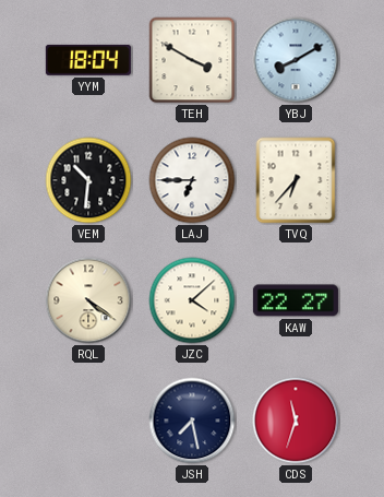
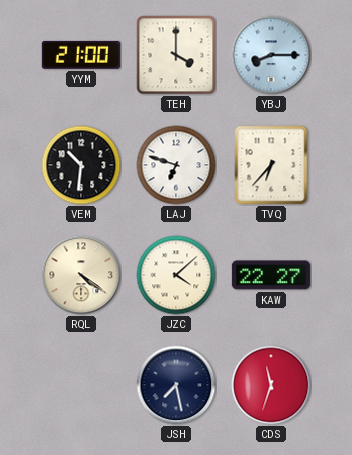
YYM: 18:04 -> 21:00 (81, 55)
TEH: 3:50 -> 4:00 (176, 55)
YBJ: 8:10 -> 8:15 (271, 55)
LAJ: 6:45 -> 6:48 (176, 165)
